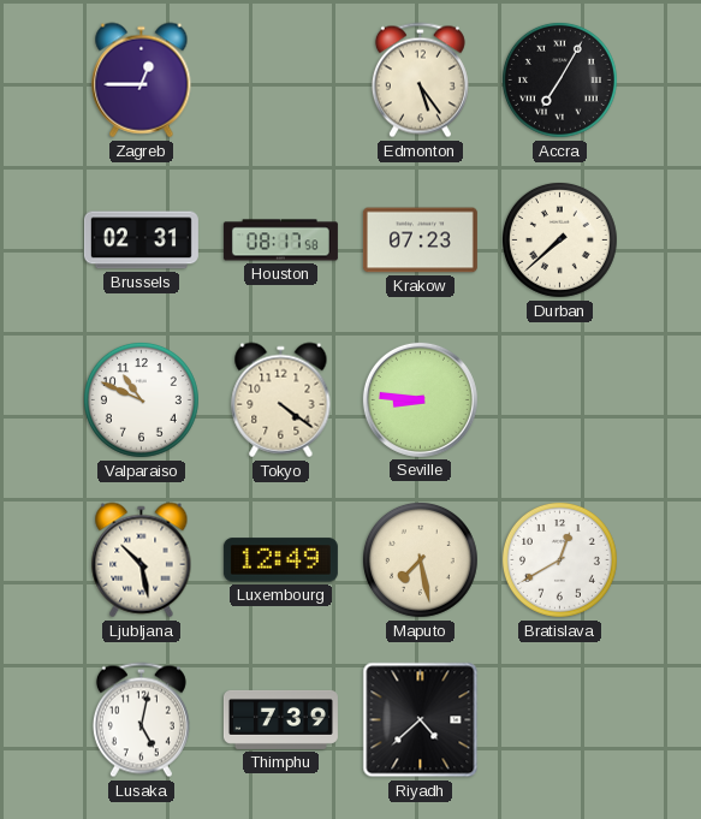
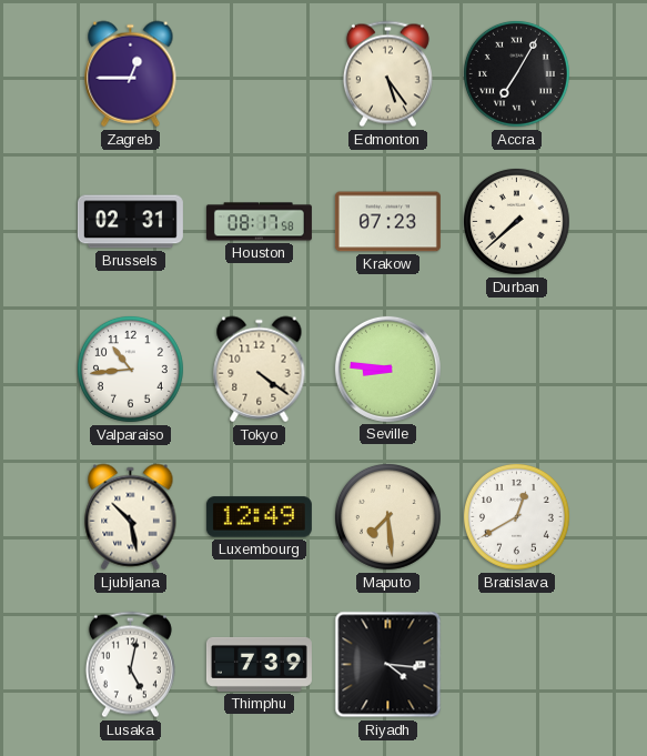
Valparaiso: 10:49 -> 10:44 (130, 369)
Maputo: 7:28 -> 7:29 (387, 516)
Riyadh: 4:38 -> 4:16 (388, 665)
